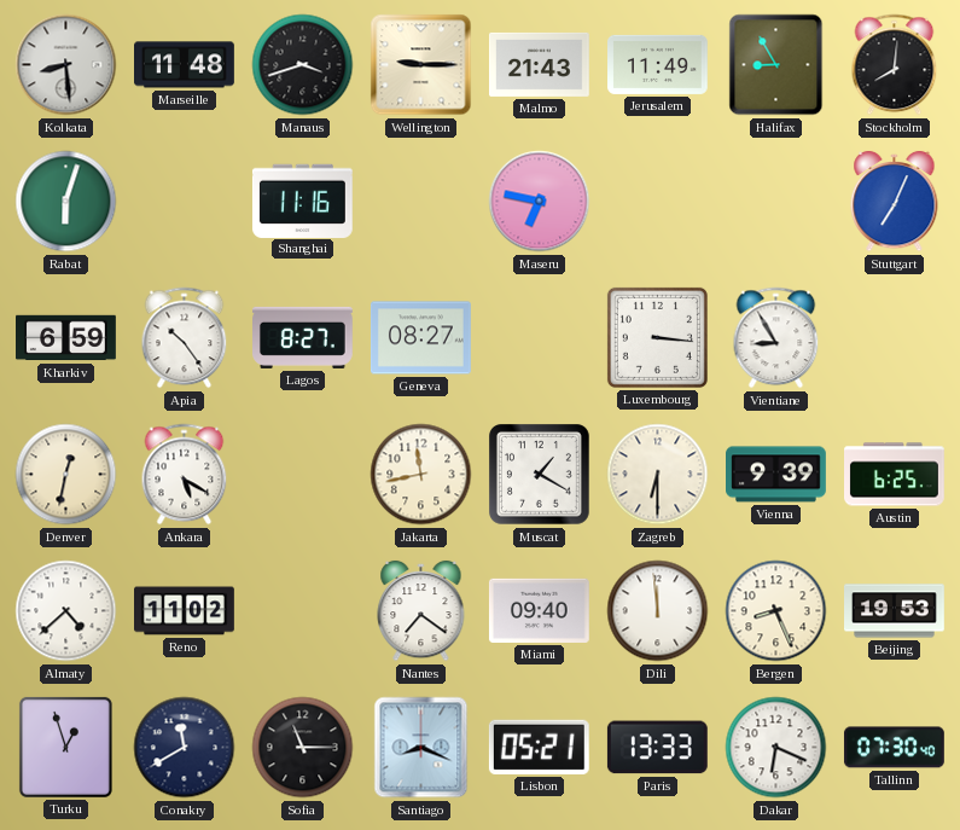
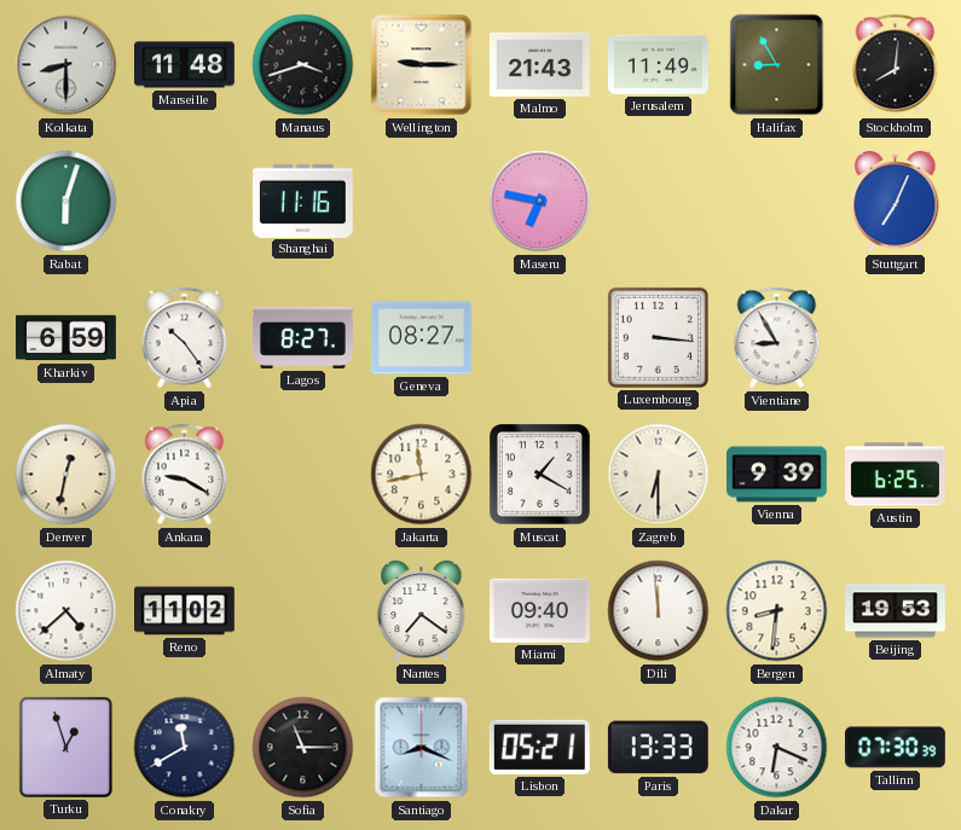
Kolkata: 8:29 -> 8:30 (66, 65)
Ankara: 5:20 -> 9:20 (185, 475)
Bergen: 8:26 -> 8:31 (777, 611)
Tallinn: 07:30:40 -> 07:30:39 (895, 748)
